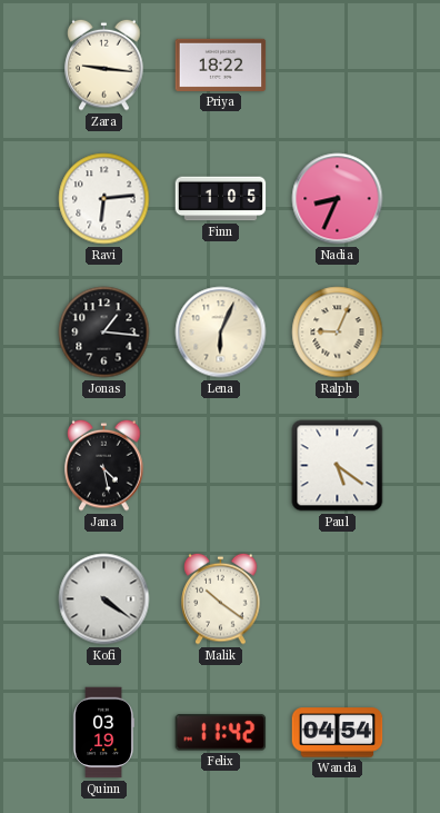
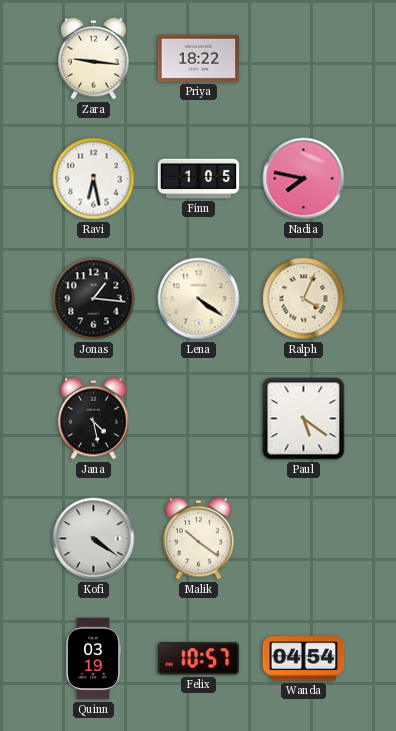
Ravi: 6:14 -> 6:28 (94, 179)
Nadia: 8:34 -> 7:47 (304, 179)
Lena: 6:04 -> 4:21 (199, 299)
Ralph: 9:04 -> 4:04 (304, 299)
Felix: 11:42 -> 10:57 (199, 659)
